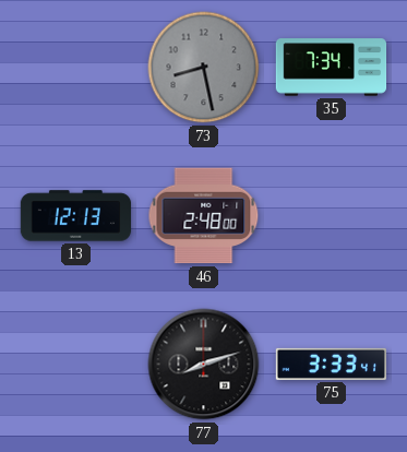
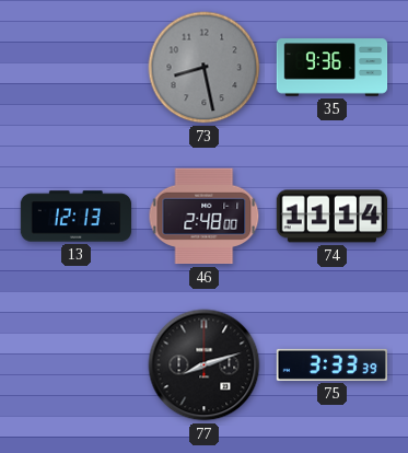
35: 7:34 -> 9:36 (333, 68)
74: none -> 11:14 (331, 217)
75: 3:33:41 -> 3:33:39 (331, 364)
